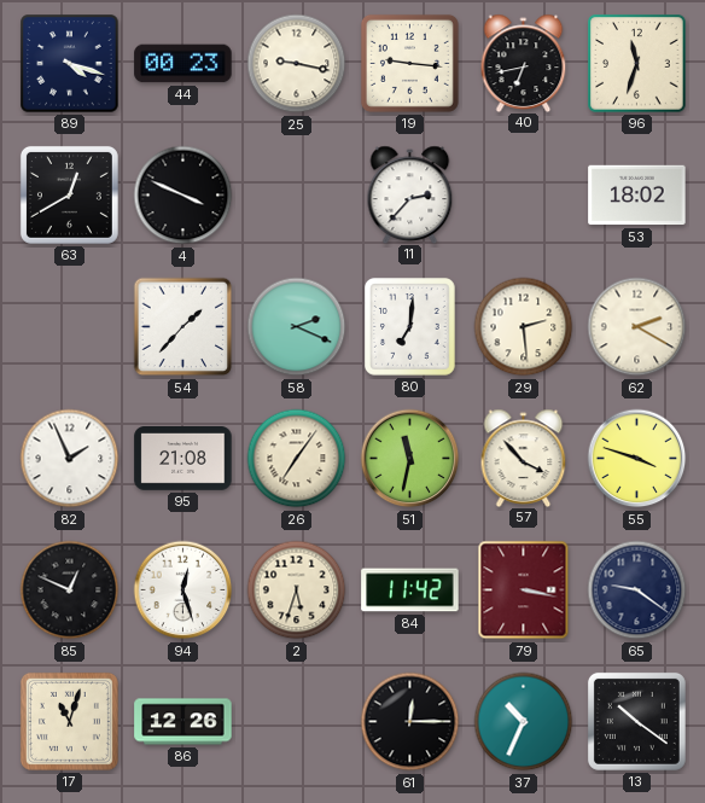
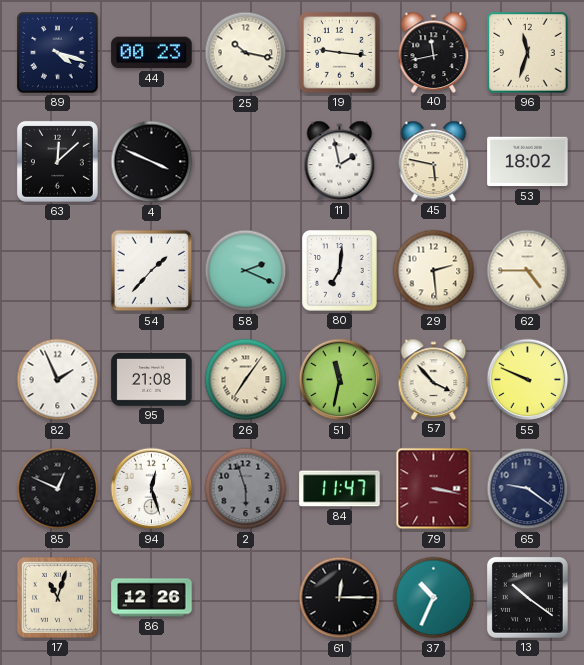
25: 9:17 -> 10:17 (246, 53)
40: 6:43 -> 11:43 (434, 52)
63: 12:40 -> 12:08 (57, 161)
11: 2:37 -> 1:58 (340, 161)
45: none -> 5:47 (434, 161)
62: 2:20 -> 4:45 (528, 271)
55: 3:48 -> 9:49 (528, 380)
2: 5:33 -> 5:57 (246, 489)
2 dial: cream -> grey (246, 489)
84: 11:42 -> 11:47 (340, 489)
